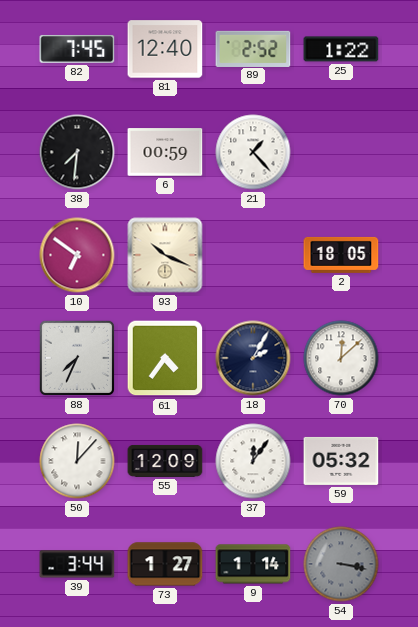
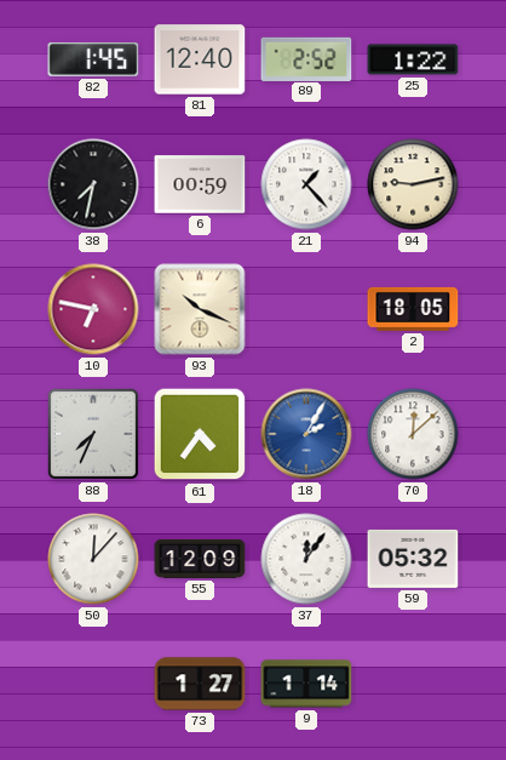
82: 7:45 -> 1:45 (93, 59)
38: 7:31 -> 7:32 (93, 184)
94: none -> 9:13 (413, 184)
10: 6:51 -> 6:47 (93, 309)
18 dial: navy -> blue (306, 434)
39: 3:44 -> none (77, 564)
54: 3:17 -> none (341, 564)
